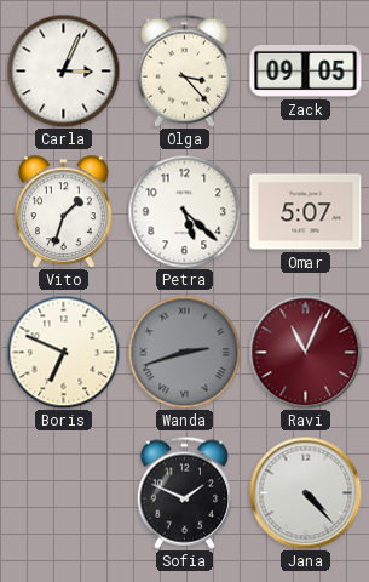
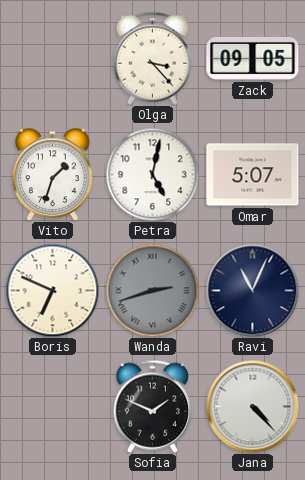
Carla: 3:04 -> none (63, 70)
Petra: 5:22 -> 5:02 (152, 174)
Ravi dial: burgundy -> navy (252, 290)
